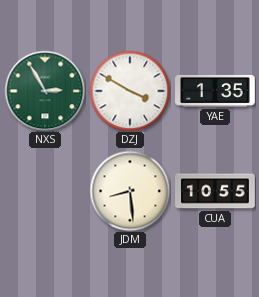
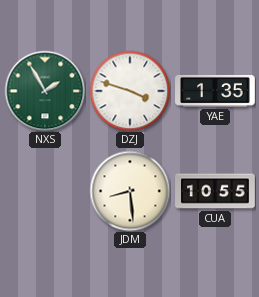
NXS: 2:55 -> 1:55 (45, 91)
DZJ: 3:50 -> 3:48 (130, 91)
